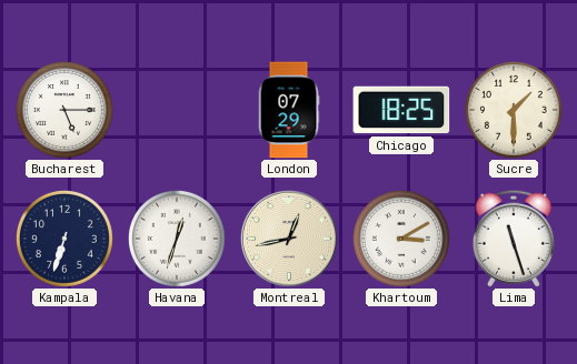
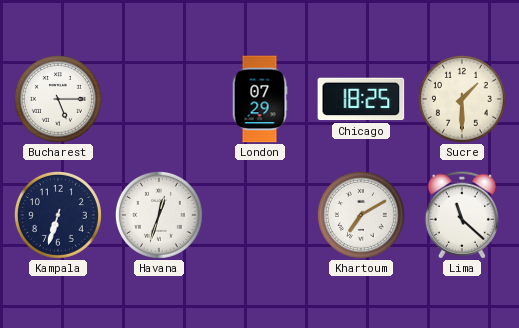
Montreal: 12:43 -> none (289, 239)
Khartoum: 3:10 -> 7:10 (361, 215)
Lima: 11:27 -> 11:22 (462, 215)
